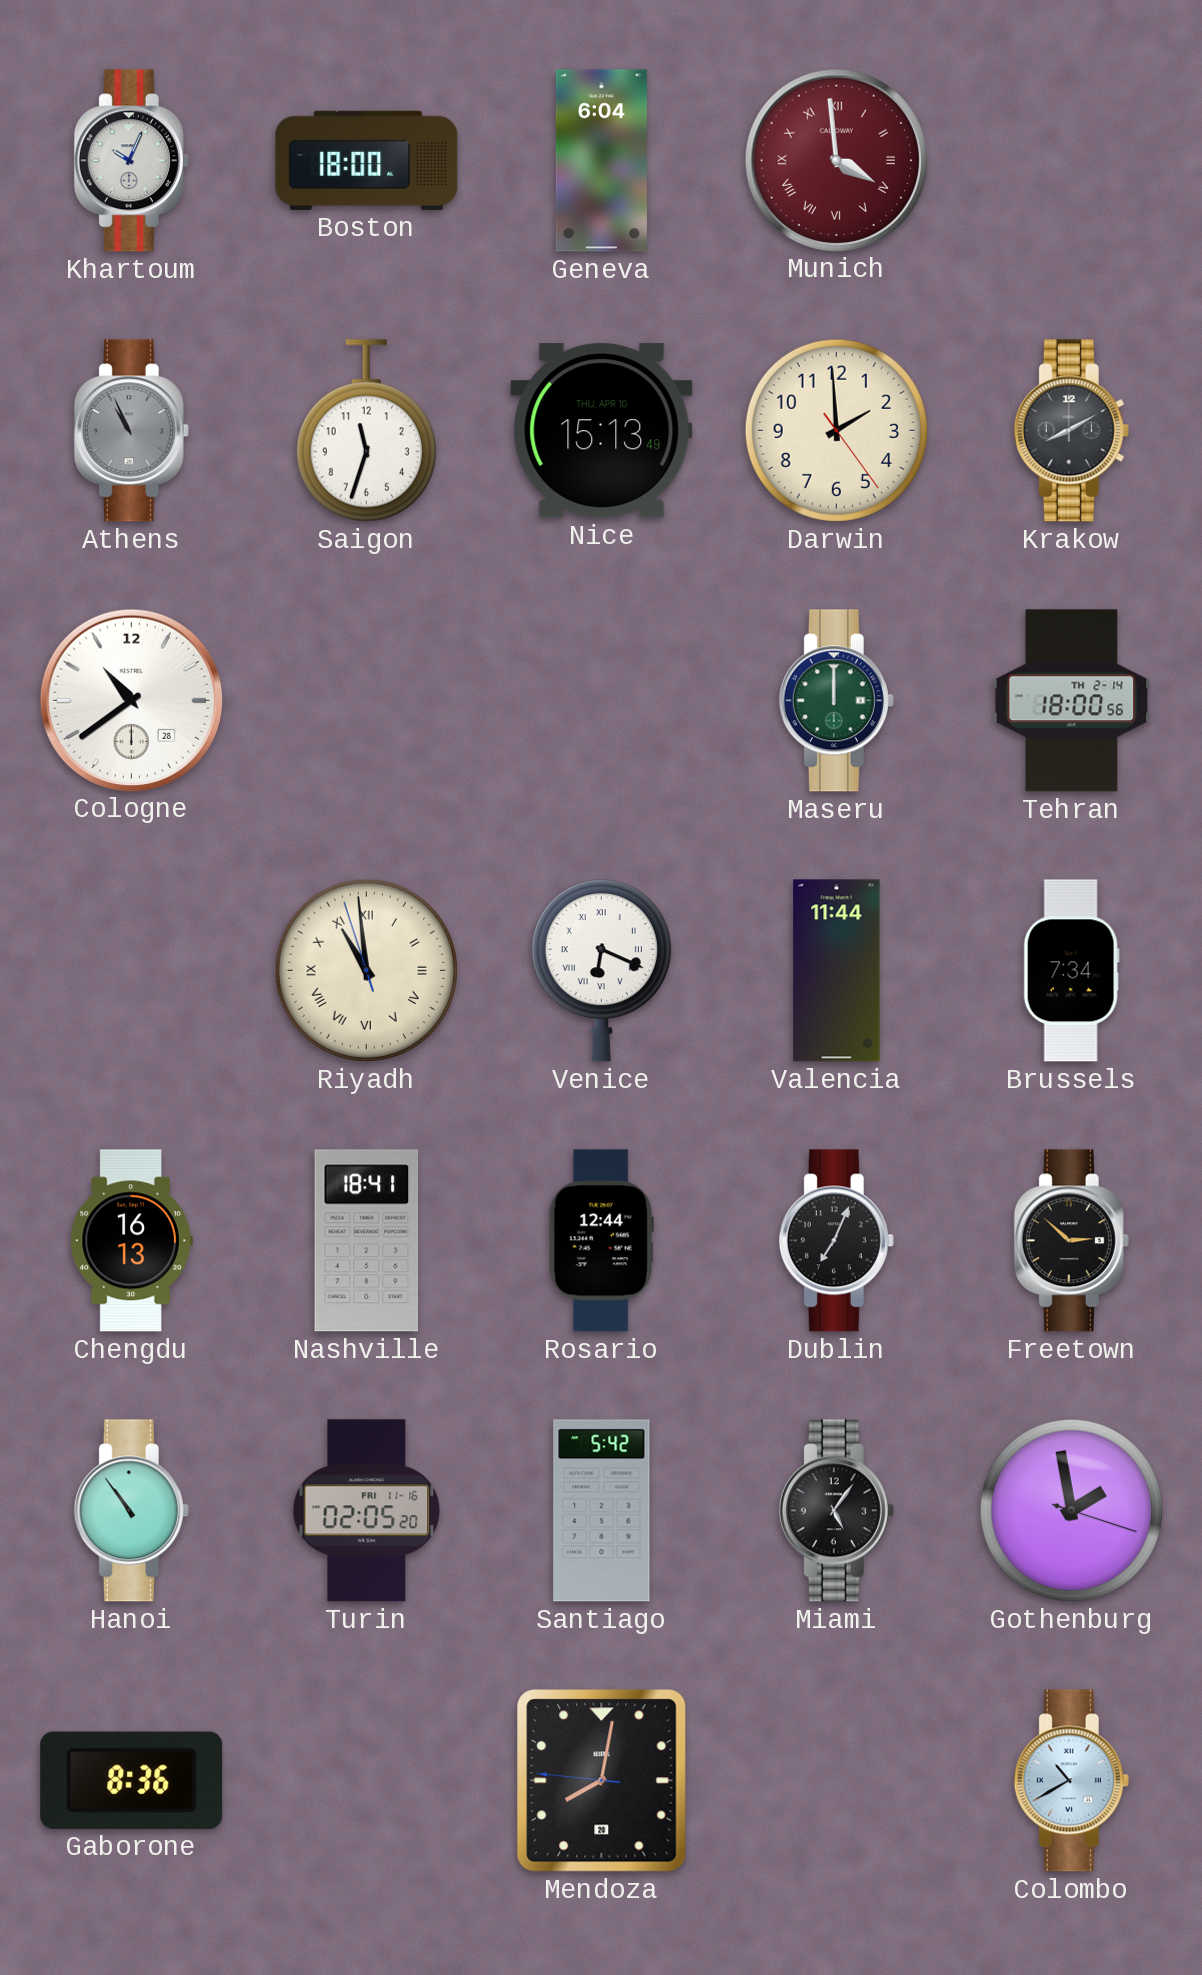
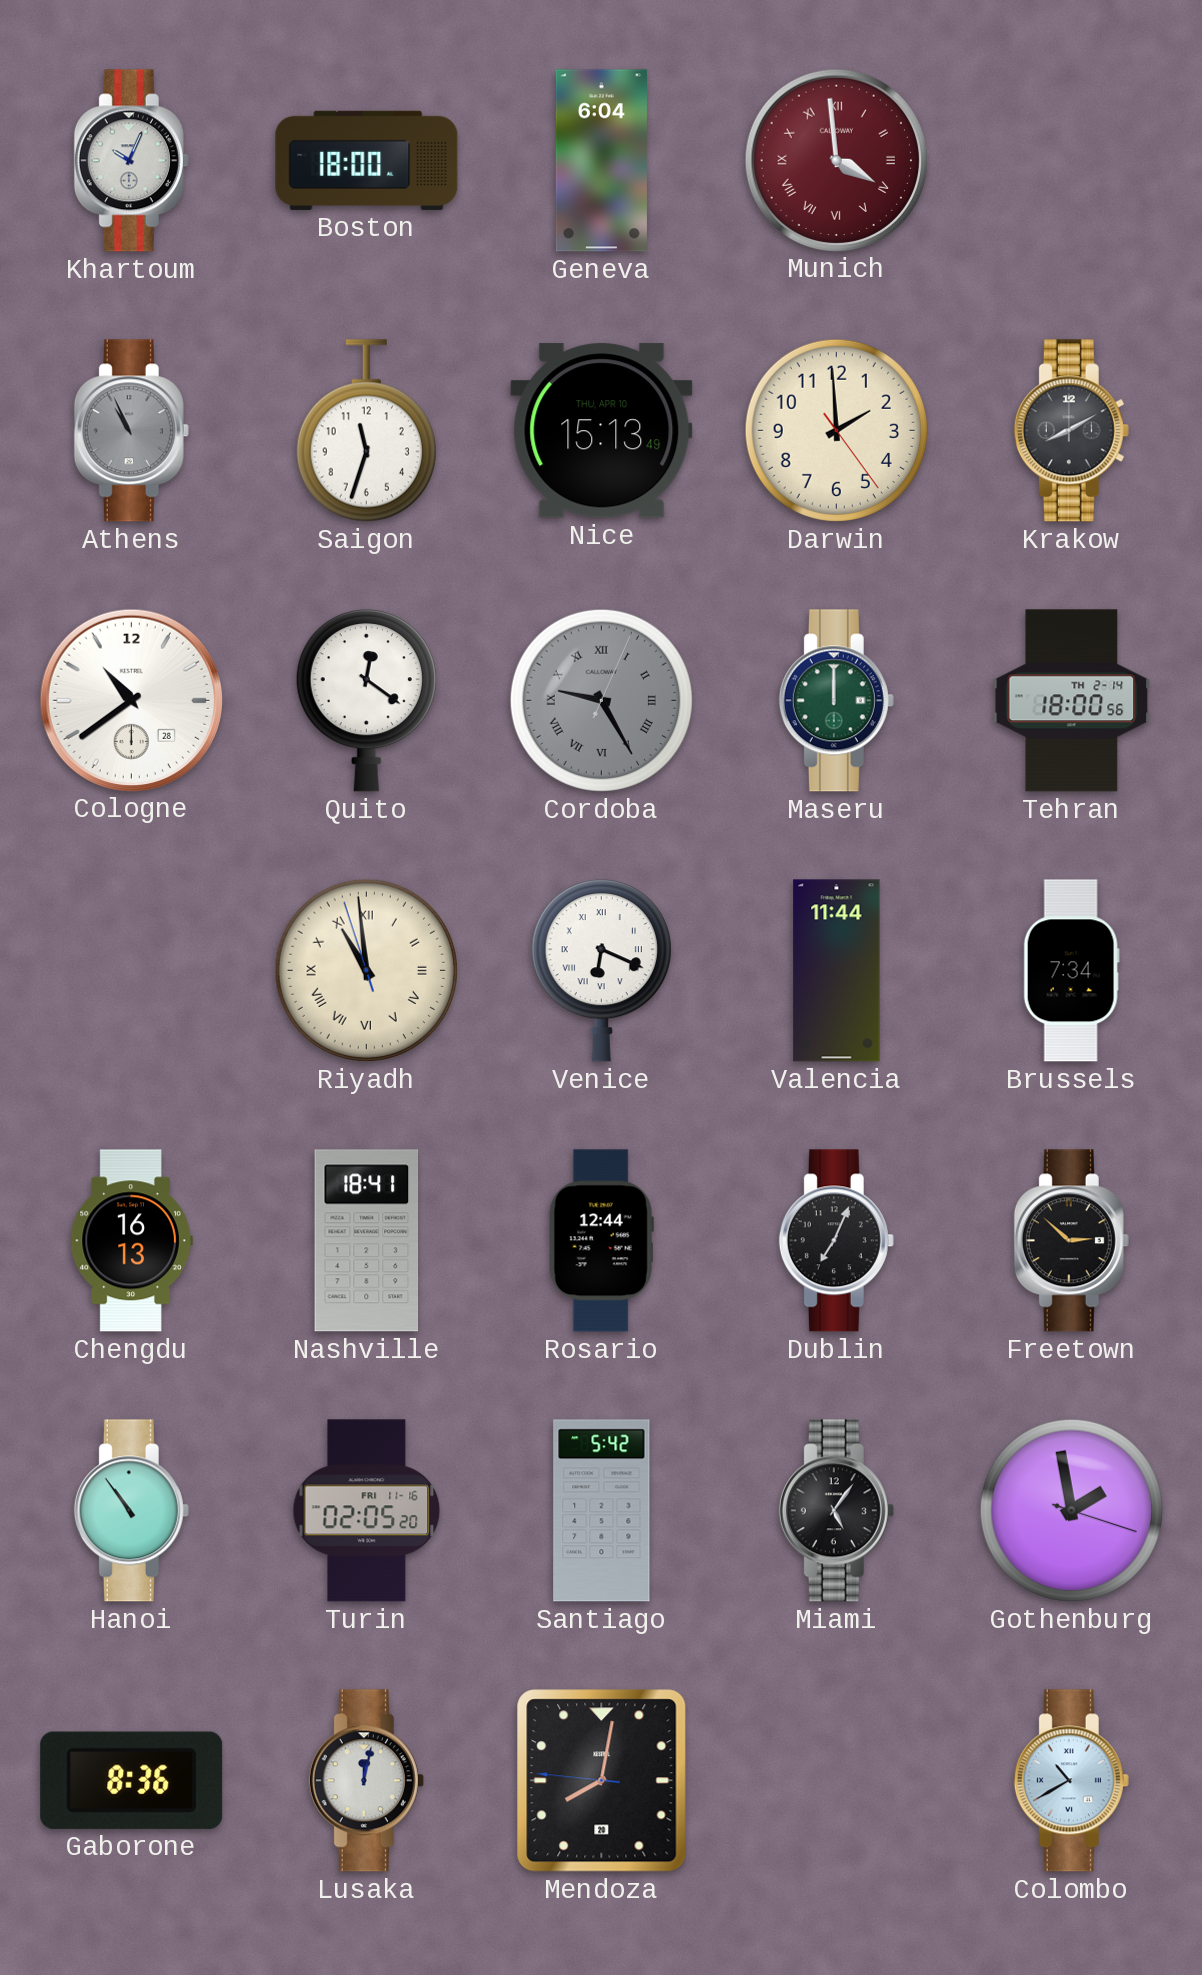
Quito: none -> 12:21 (366, 701)
Cordoba: none -> 9:25 (601, 700)
Lusaka: none -> 12:02 (366, 1781)
